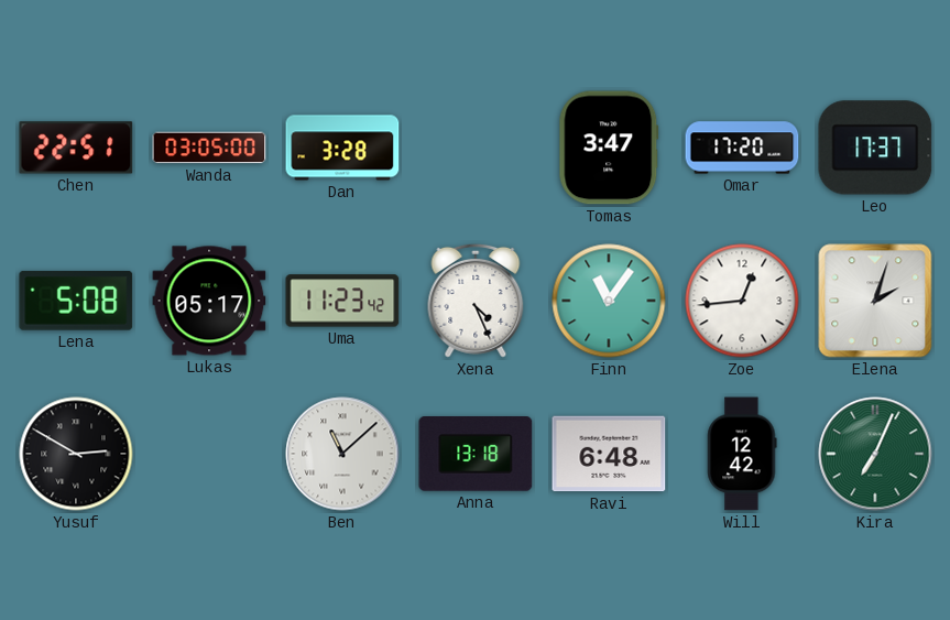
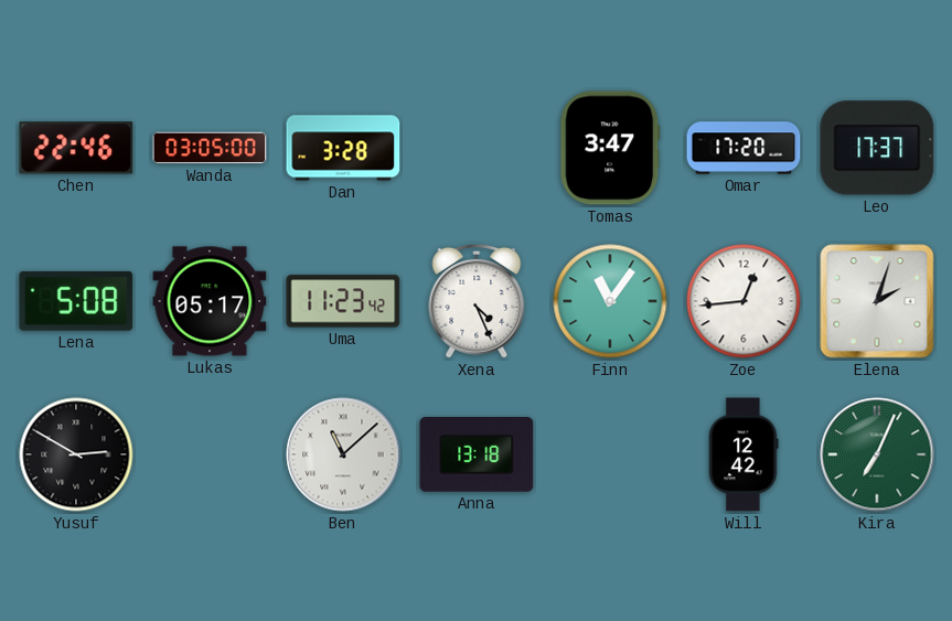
Chen: 22:51 -> 22:46 (76, 148)
Ravi: 6:48 -> none (609, 454)
